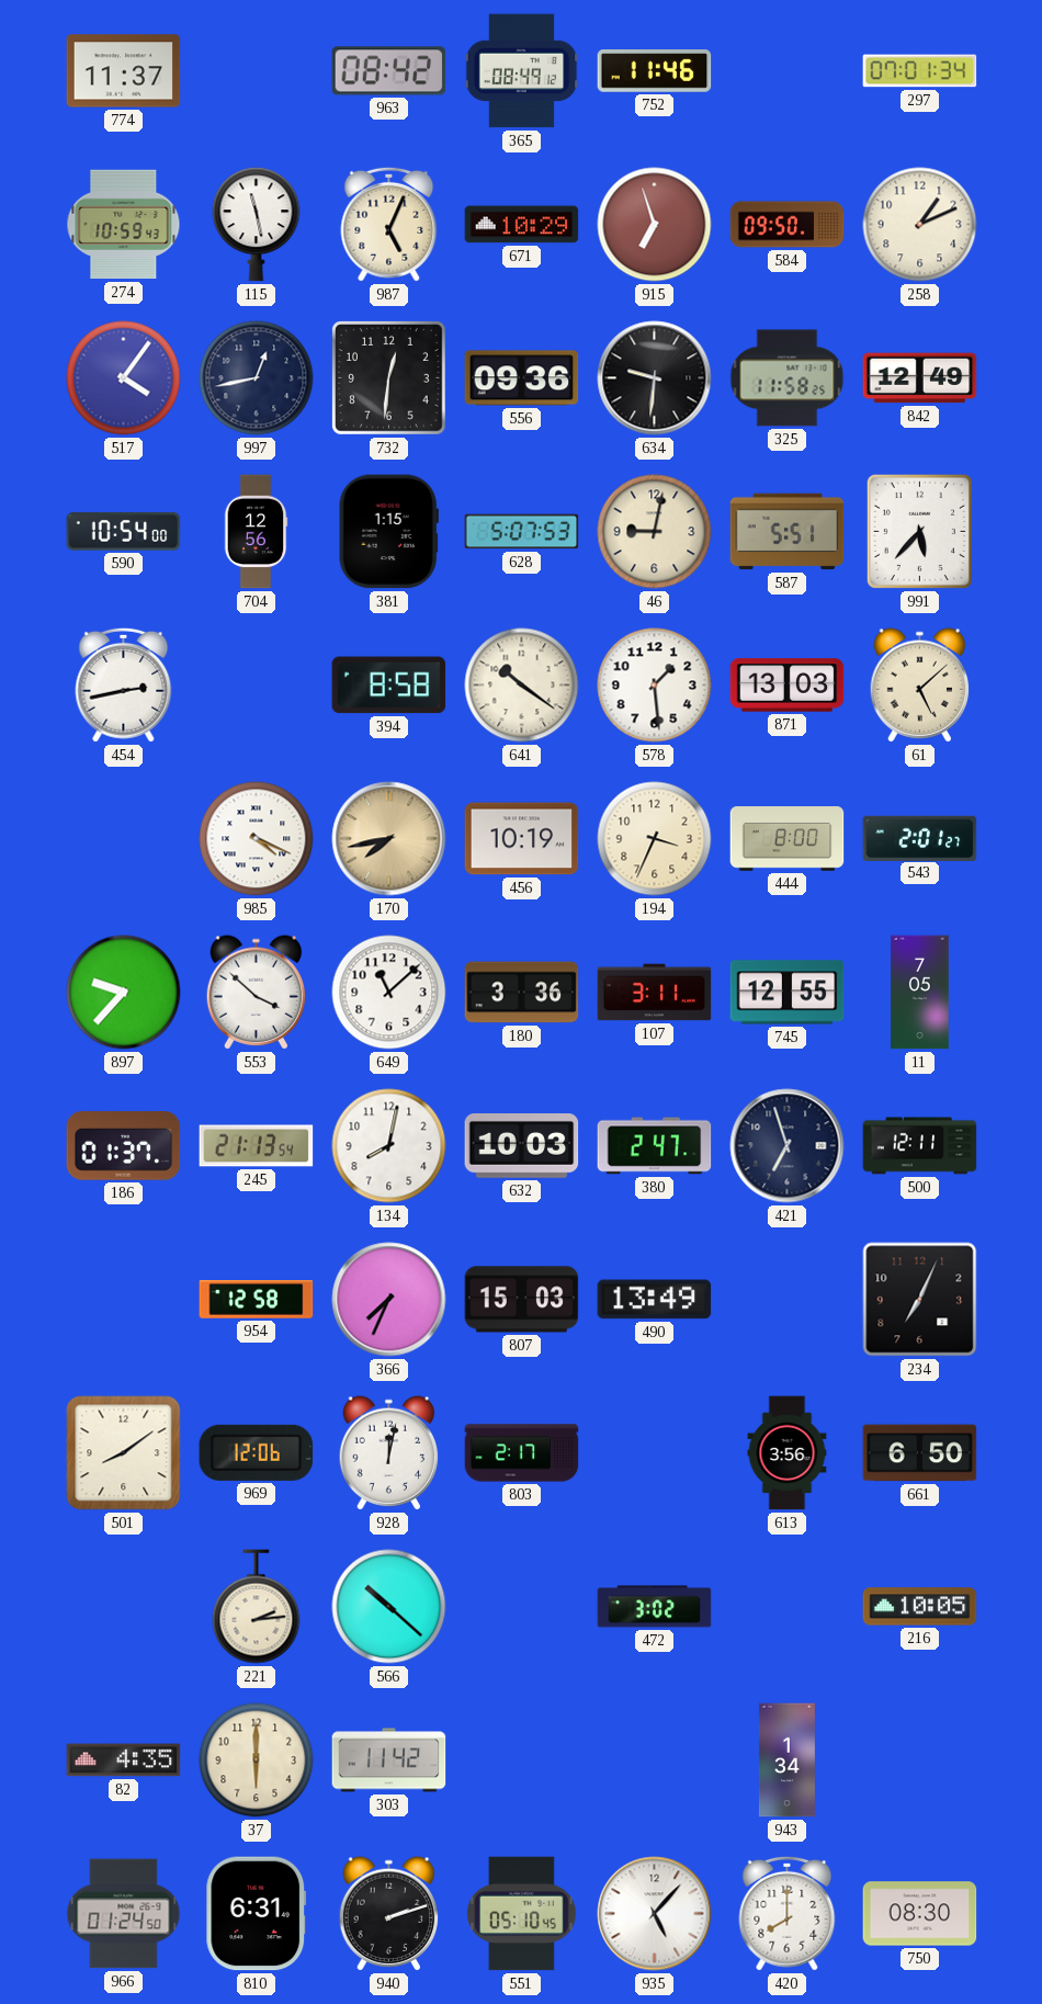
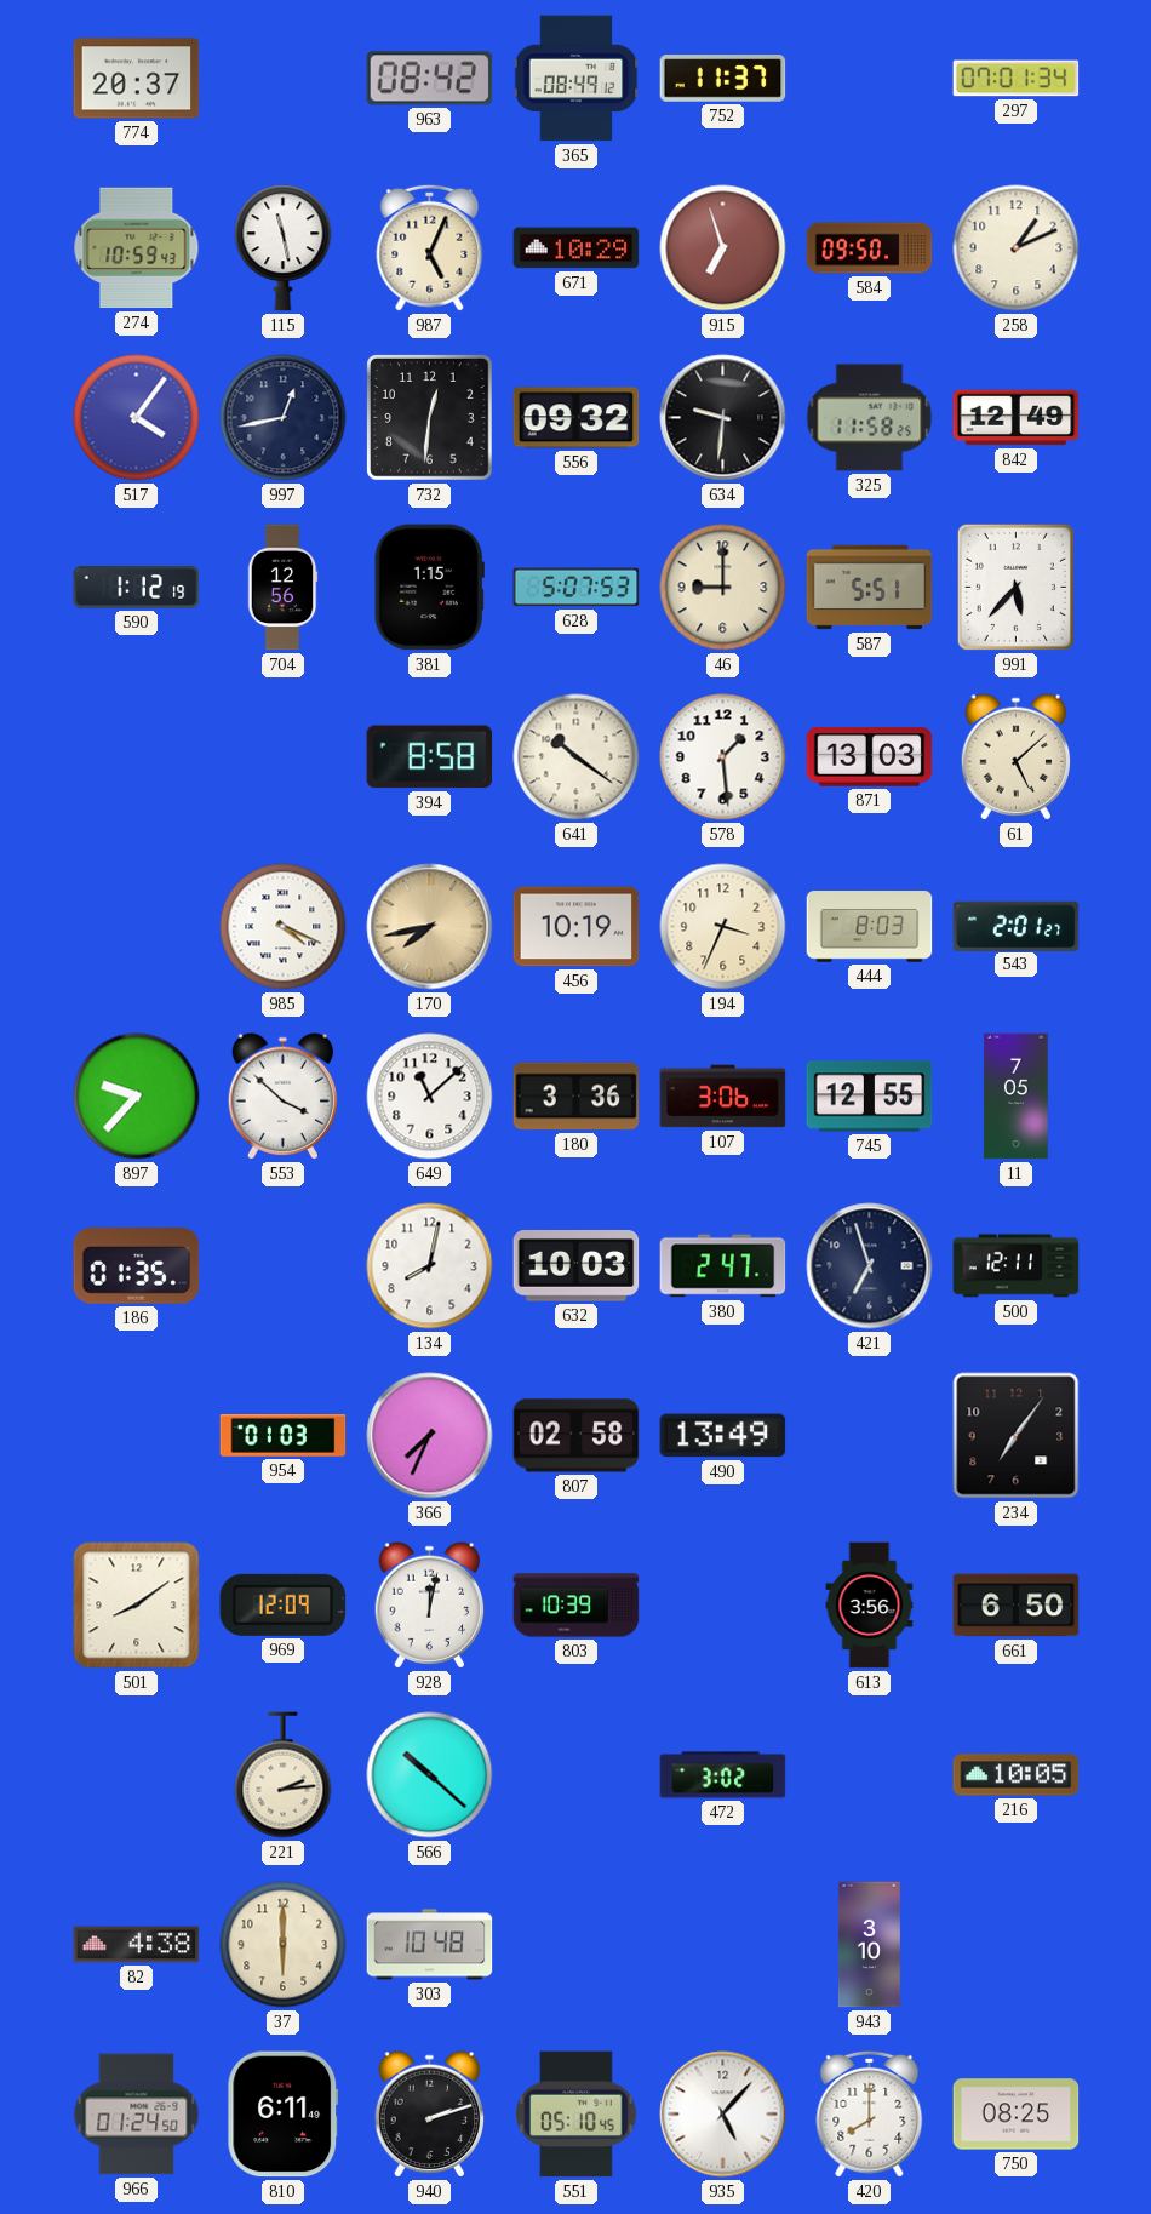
774: 11:37 -> 20:37 (137, 79)
752: 11:46 -> 11:37 (723, 79)
556: 09:36 -> 09:32 (577, 418)
590: 10:54 -> 1:12 (137, 588)
46: 9:02 -> 9:00 (723, 588)
454: 2:43 -> none (124, 684)
444: 8:00 -> 8:03 (870, 927)
107: 3:11 -> 3:06 (723, 1097)
186: 01:37 -> 01:35 (137, 1266)
245: 21:13 -> none (257, 1146)
954: 12:58 -> 01:03 (284, 1436)
807: 15:03 -> 02:58 (577, 1436)
234: 7:04 -> 7:06 (1017, 1436)
969: 12:06 -> 12:09 (284, 1604)
803: 2:17 -> 10:39 (577, 1606)
82: 4:35 -> 4:38 (137, 1945)
303: 11:42 -> 10:48 (430, 1945)
943: 1:34 -> 3:10 (869, 1945)
810: 6:31 -> 6:11 (284, 2115)
750: 08:30 -> 08:25 (1017, 2115)
